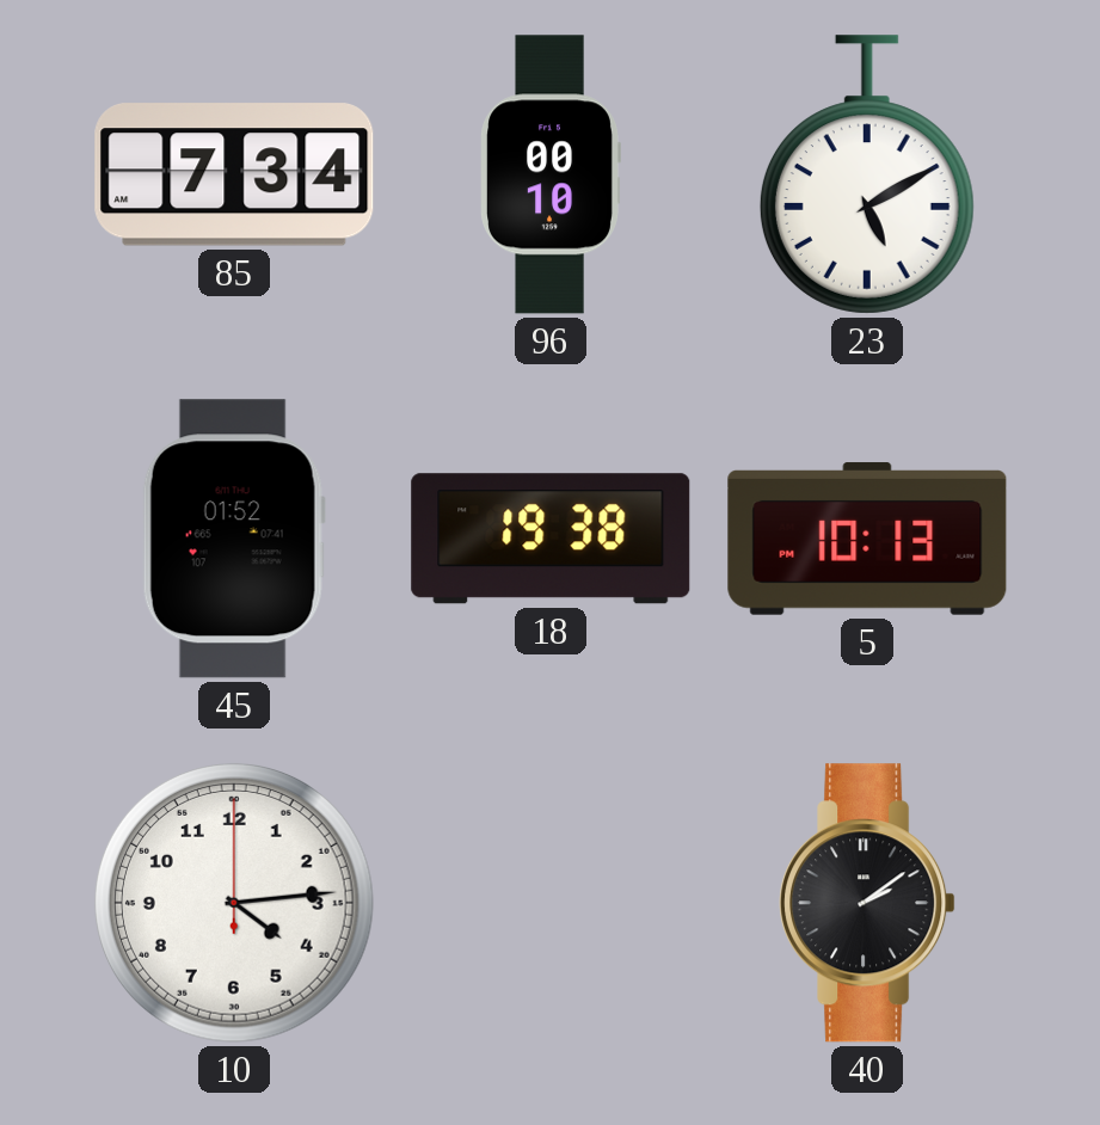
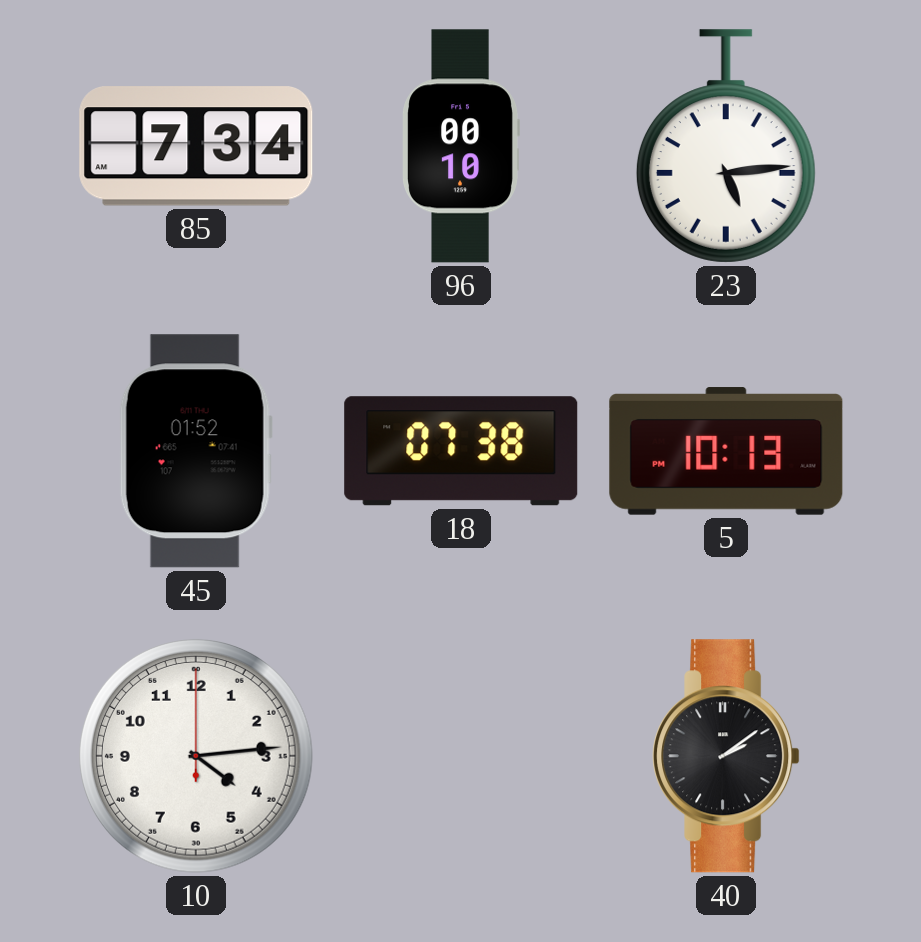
23: 5:10 -> 5:14 (726, 146)
18: 19:38 -> 07:38 (461, 451)
